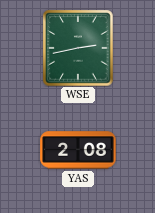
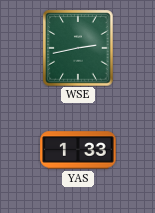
YAS: 2:08 -> 1:33 (78, 150)
